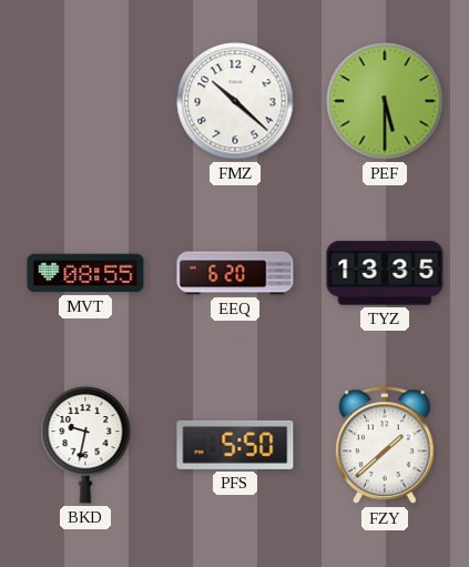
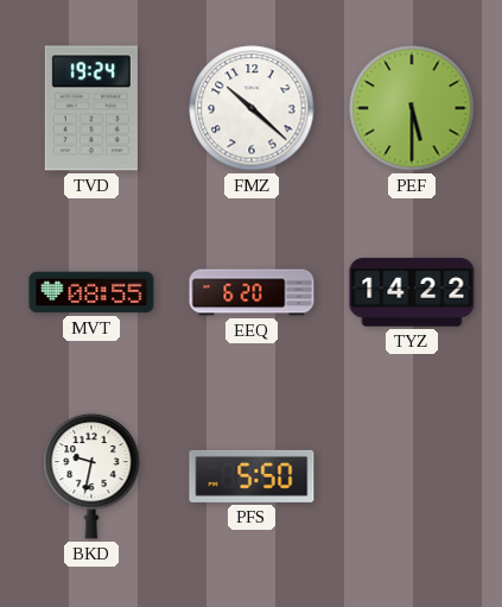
TVD: none -> 19:24 (91, 108)
TYZ: 13:35 -> 14:22 (412, 292)
FZY: 1:38 -> none (385, 446)
